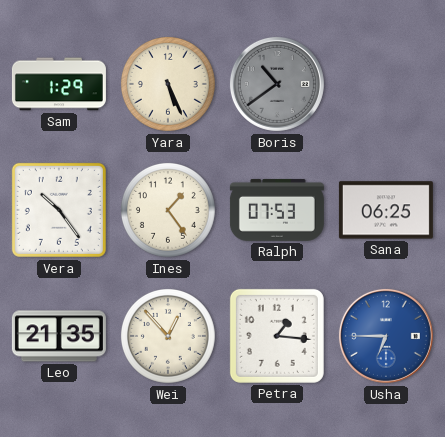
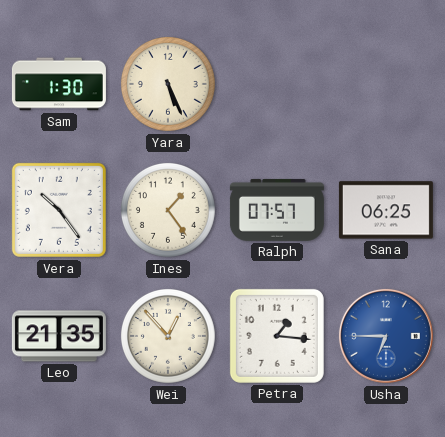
Sam: 1:29 -> 1:30 (59, 84)
Boris: 10:39 -> none (277, 84)
Ralph: 07:53 -> 07:57 (277, 210)
